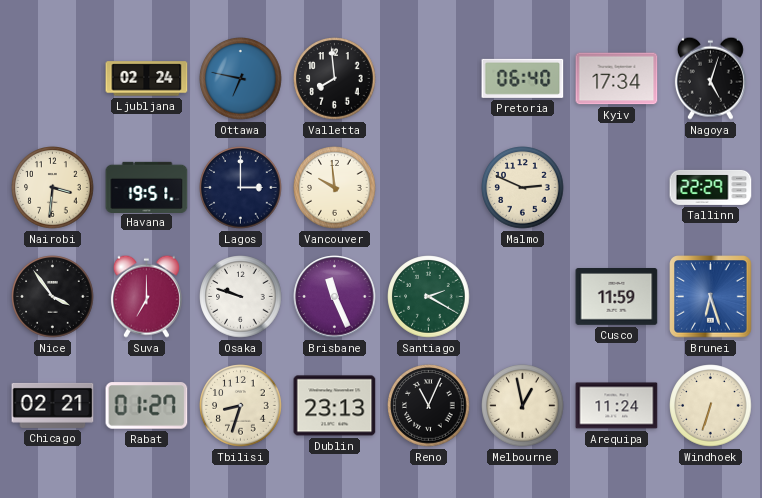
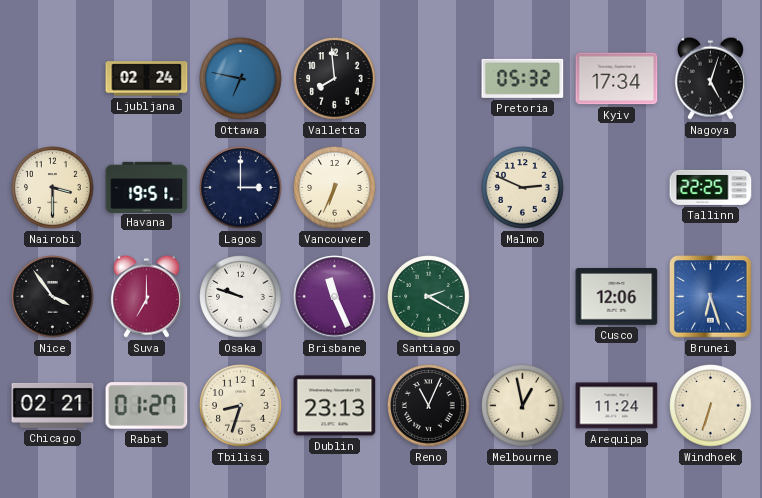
Pretoria: 06:40 -> 05:32 (523, 78)
Nairobi: 3:31 -> 3:30 (53, 188)
Vancouver: 9:59 -> 6:34 (335, 188)
Tallinn: 22:29 -> 22:25 (711, 187)
Cusco: 11:59 -> 12:06 (617, 297)
